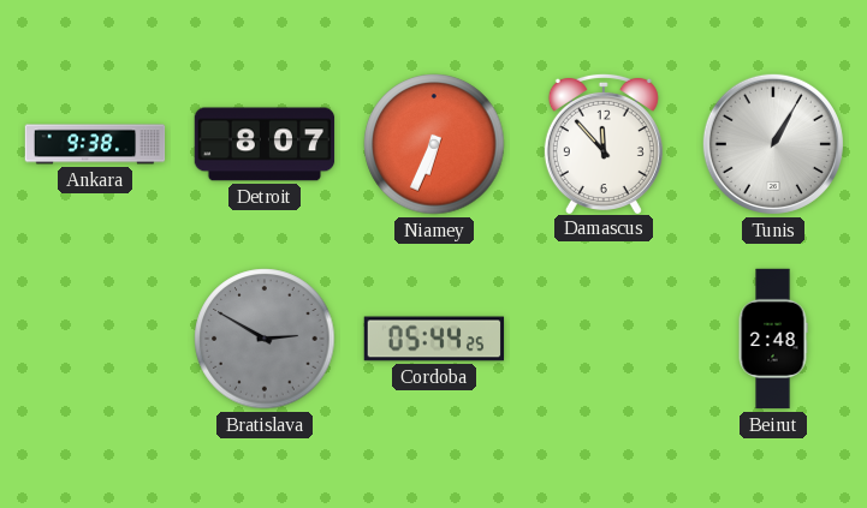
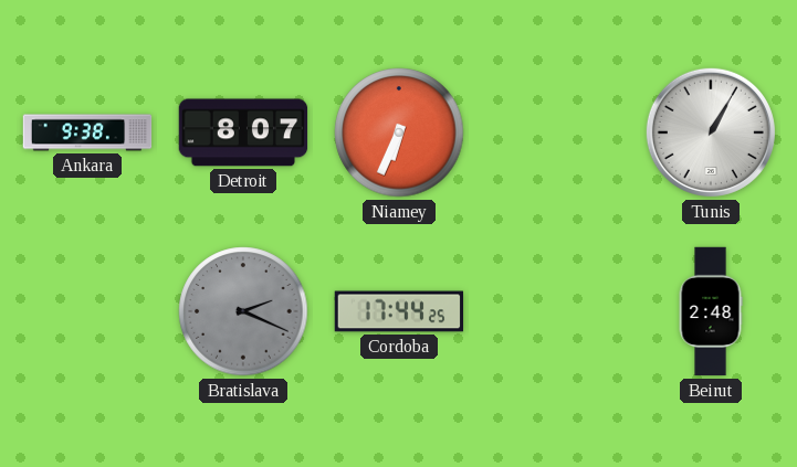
Damascus: 11:53 -> none (604, 143)
Bratislava: 2:50 -> 2:19 (243, 311)
Cordoba: 05:44 -> 17:44 (399, 311)
